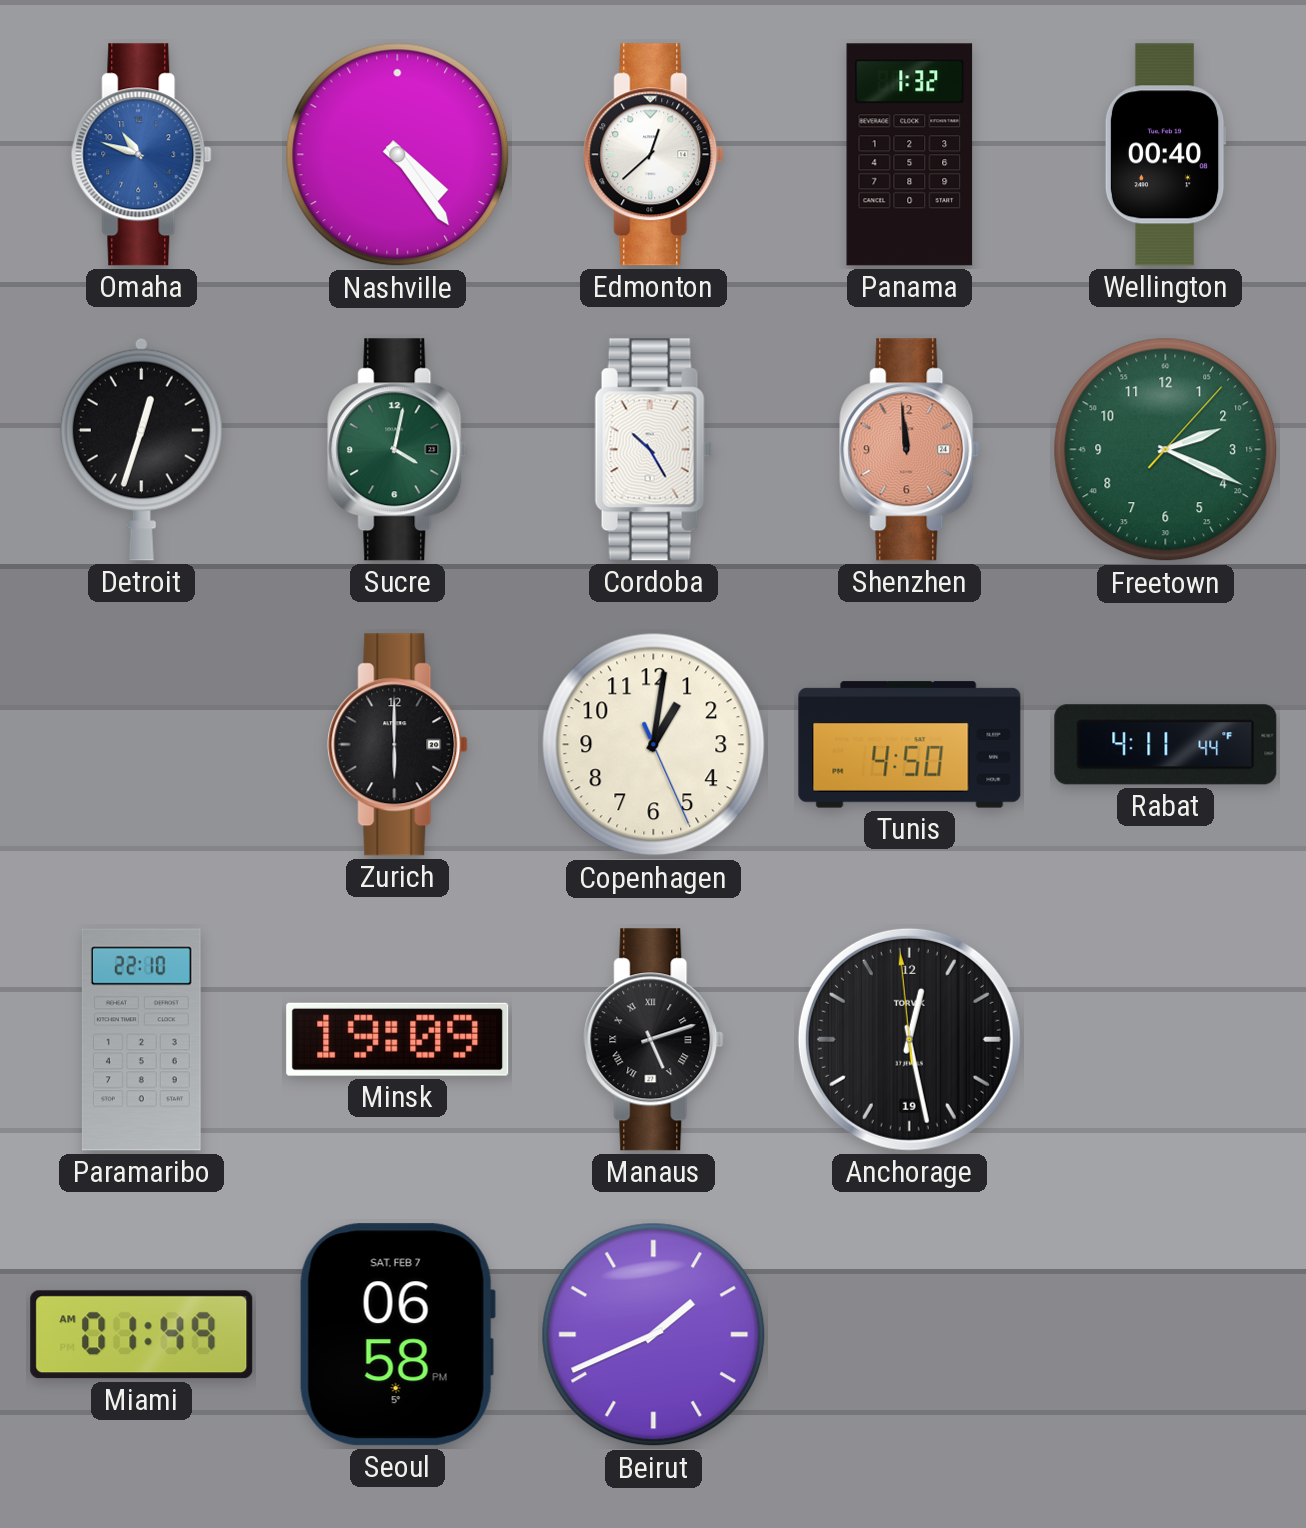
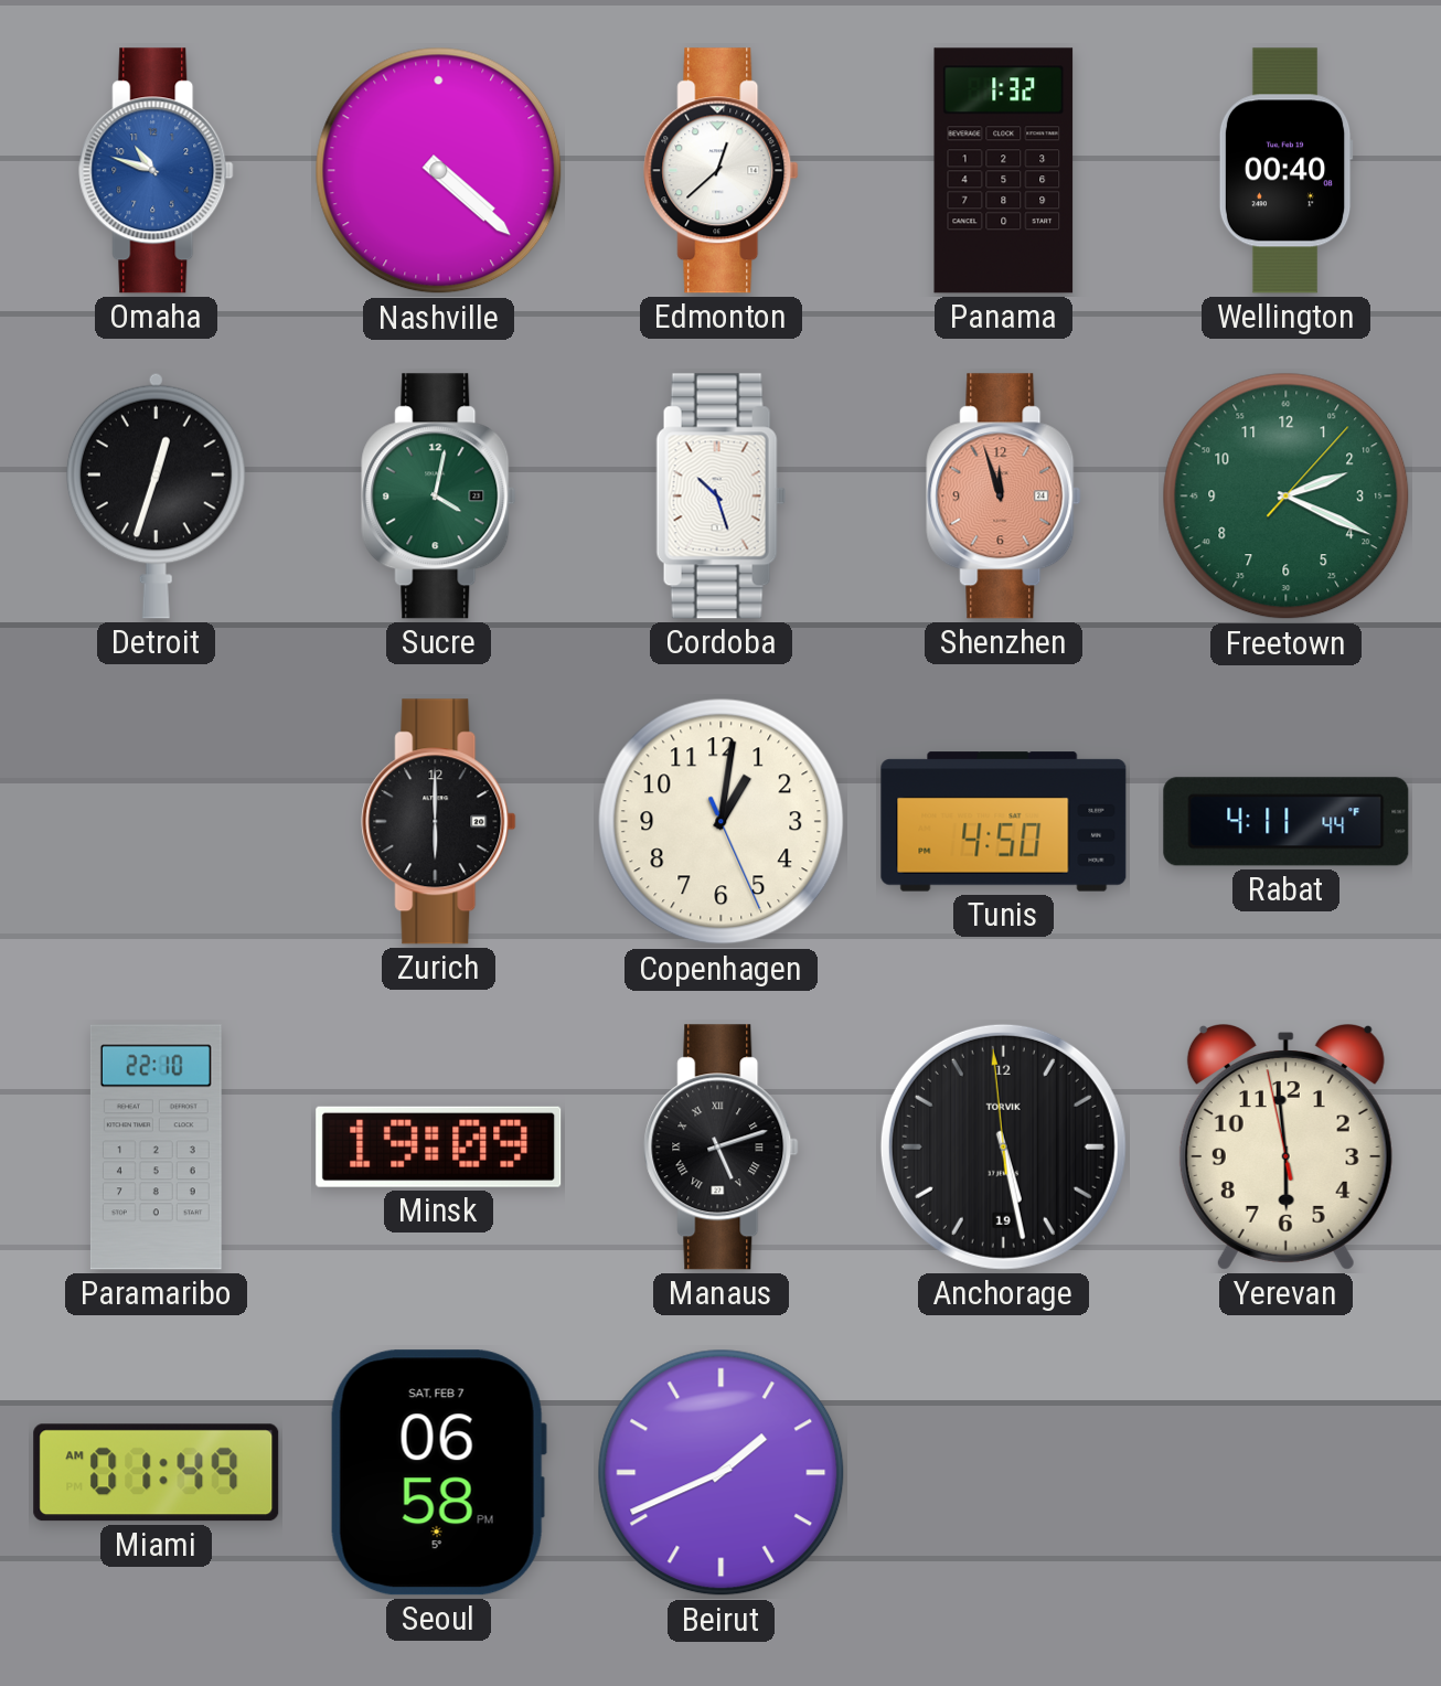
Nashville: 4:24 -> 4:22 (439, 171)
Cordoba: 10:25 -> 10:27 (722, 497)
Shenzhen: 11:59 -> 11:57 (1004, 497)
Anchorage: 12:27 -> 5:27 (1003, 1146)
Yerevan: none -> 5:58 (1285, 1148)
